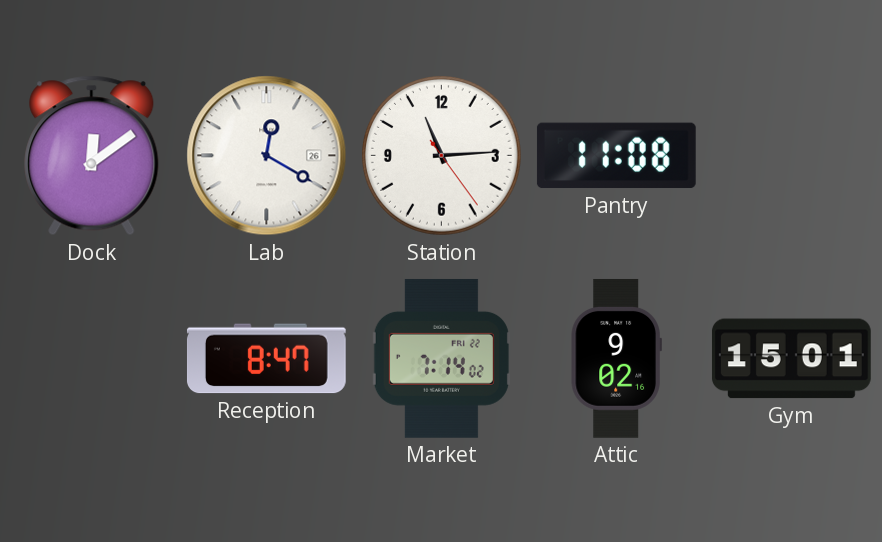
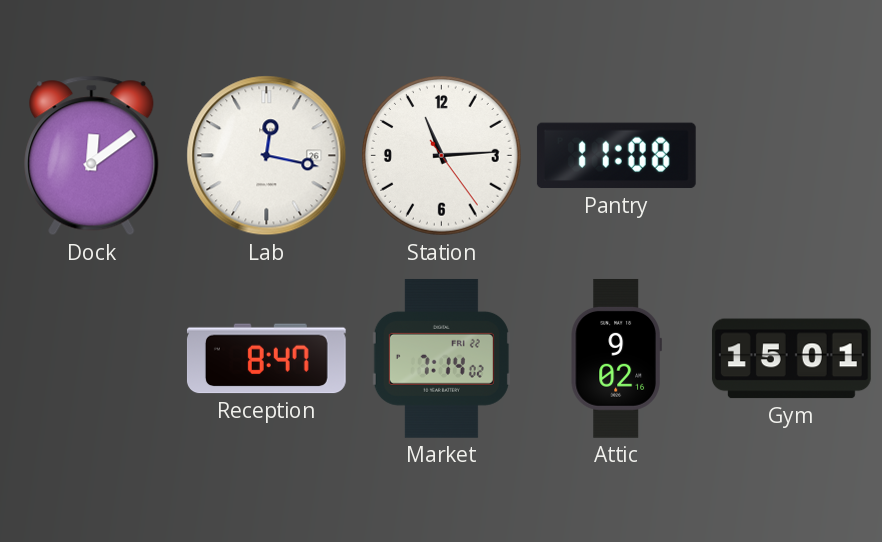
Lab: 12:20 -> 12:17 (267, 156)
